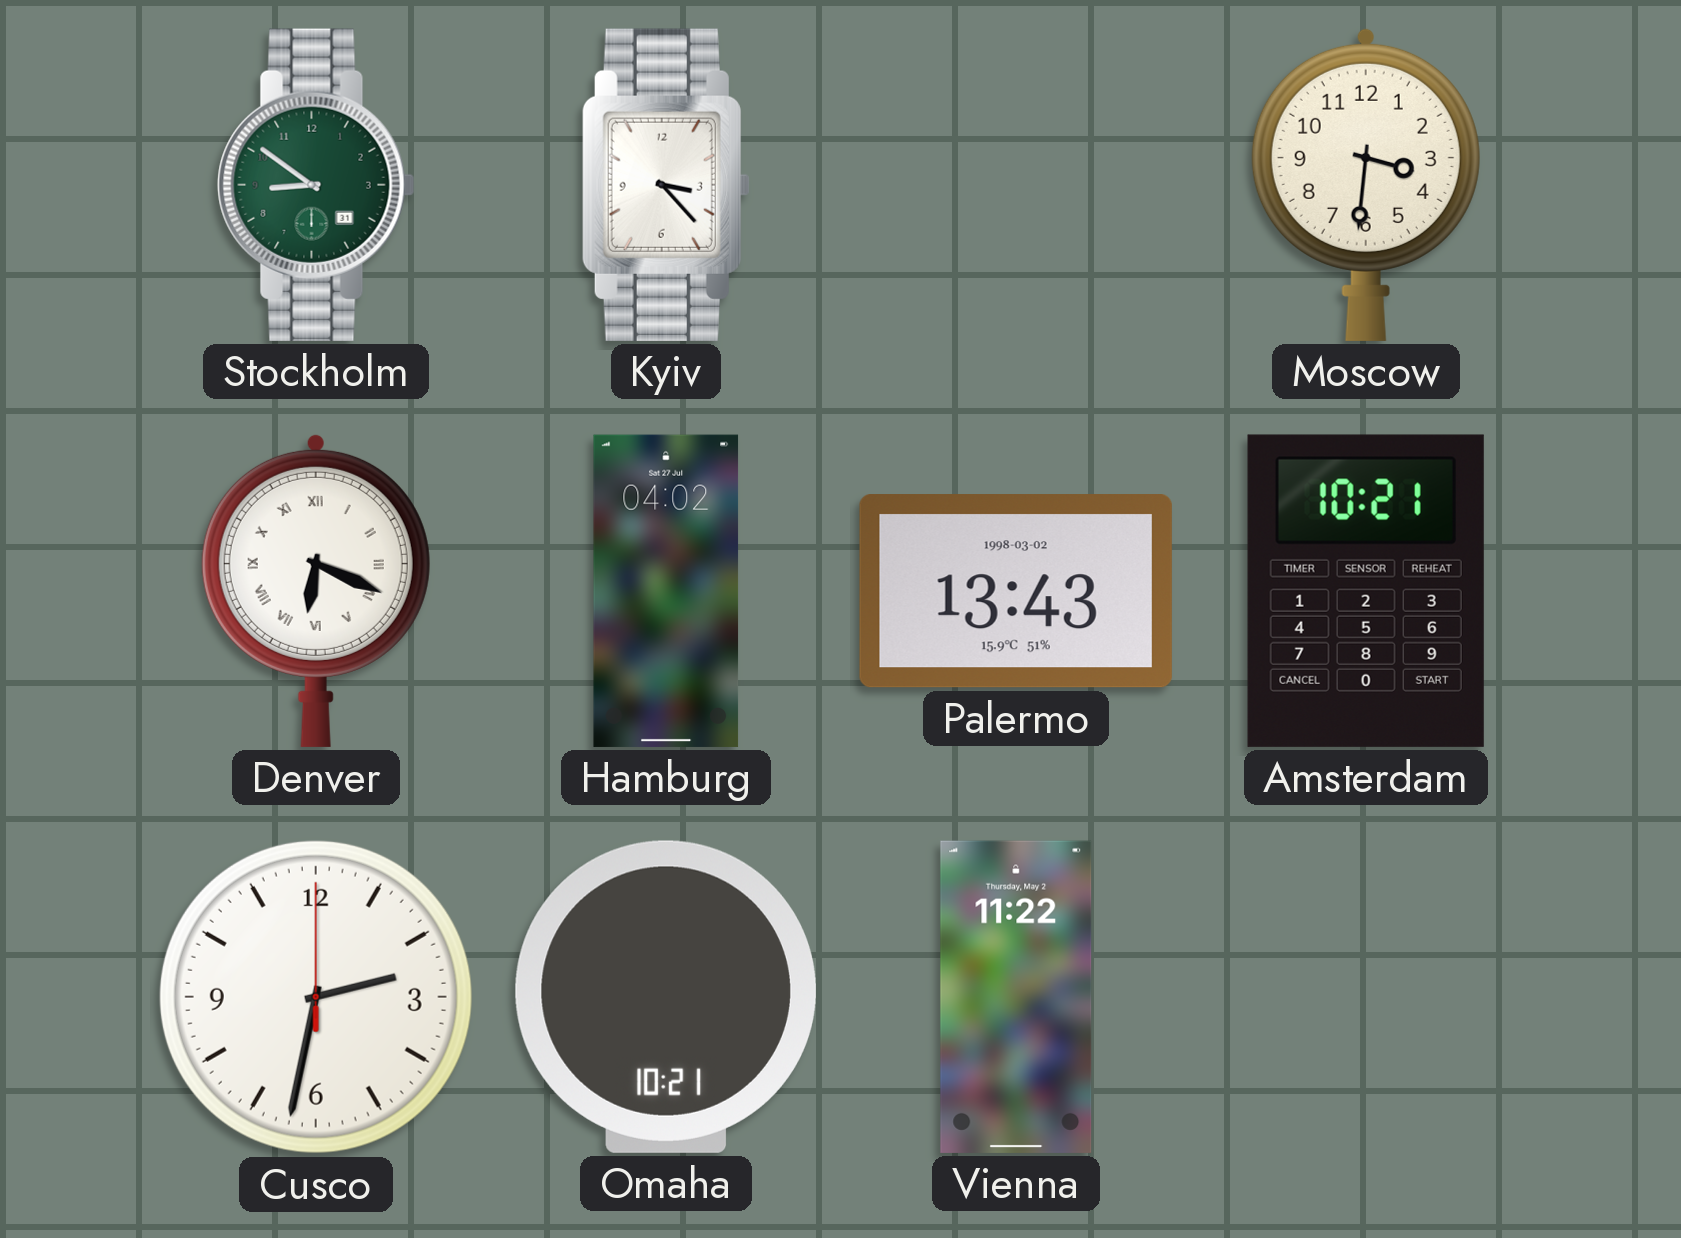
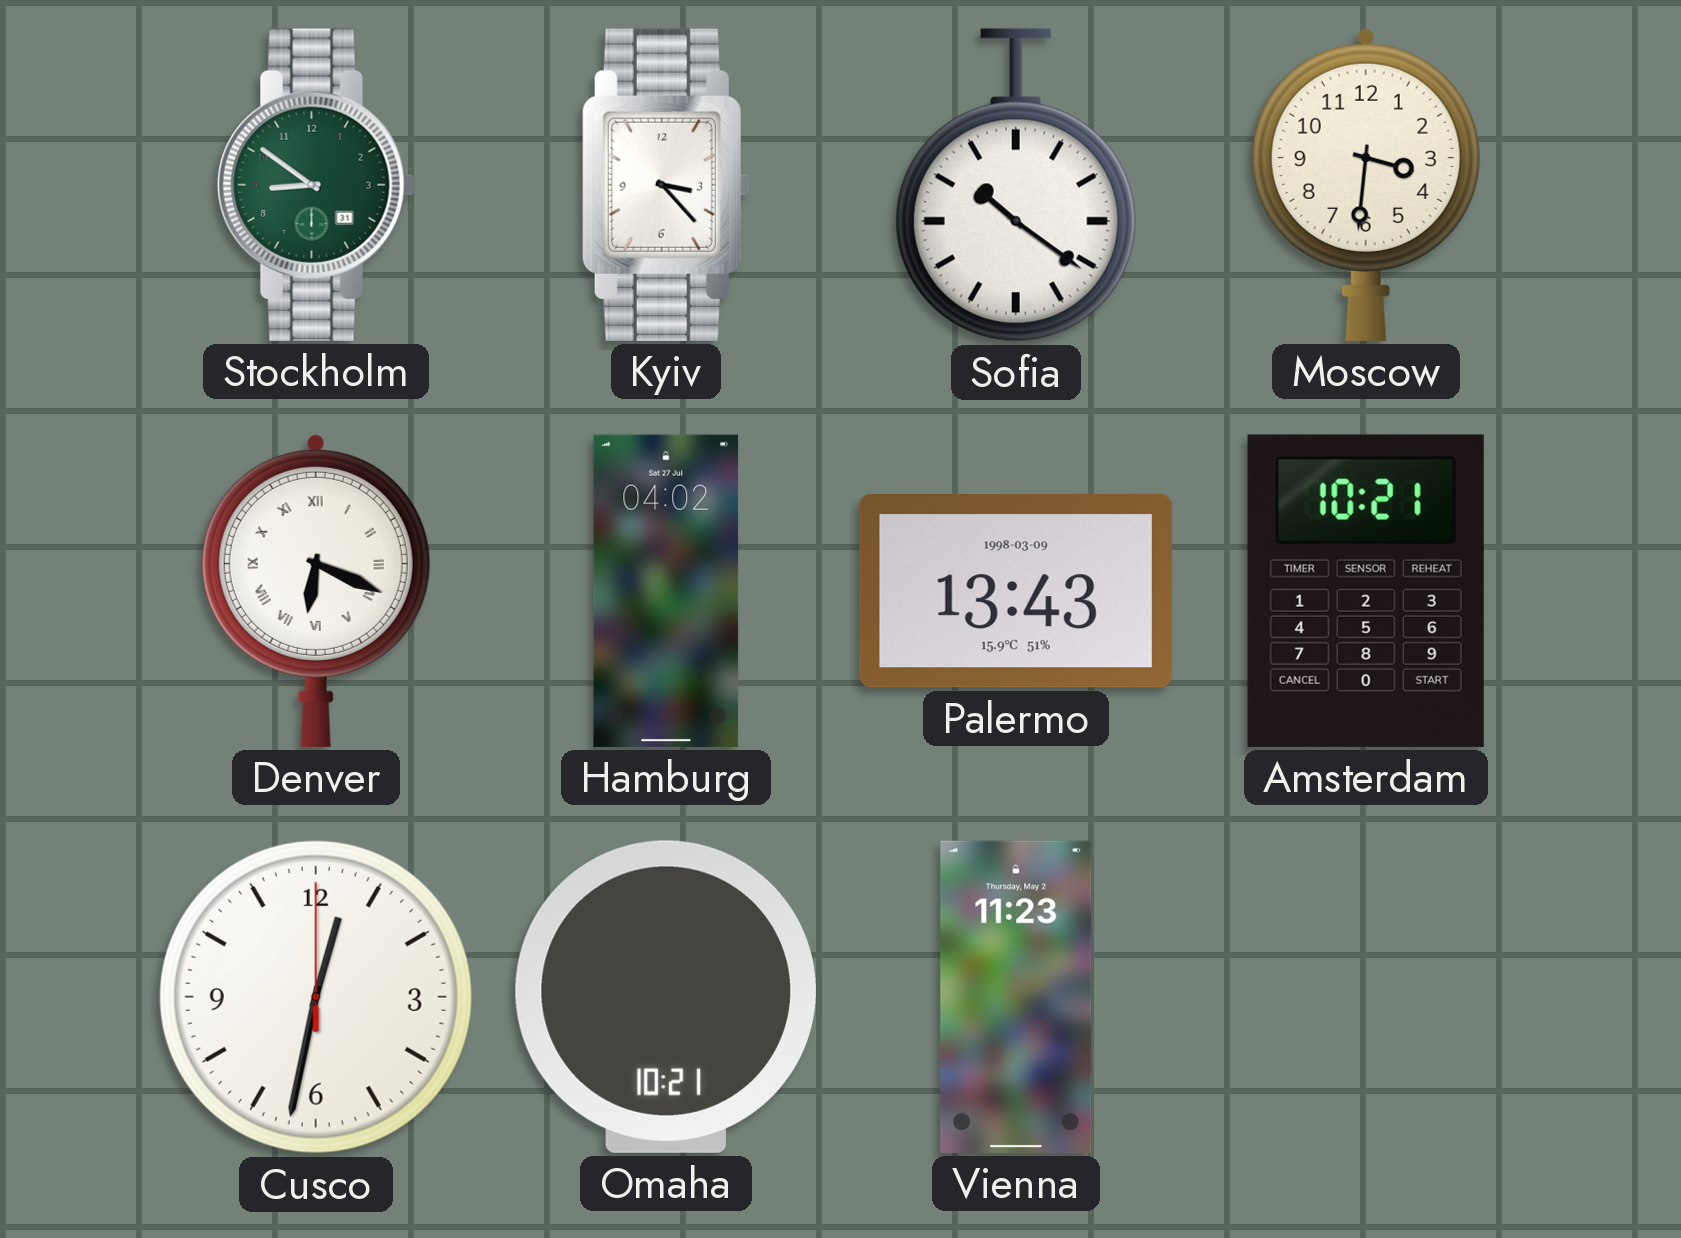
Sofia: none -> 10:21 (1016, 185)
Palermo date: 1998-03-02 -> 1998-03-09 (1016, 591)
Cusco: 2:32 -> 12:32 (316, 997)
Vienna: 11:22 -> 11:23 (1016, 997)
